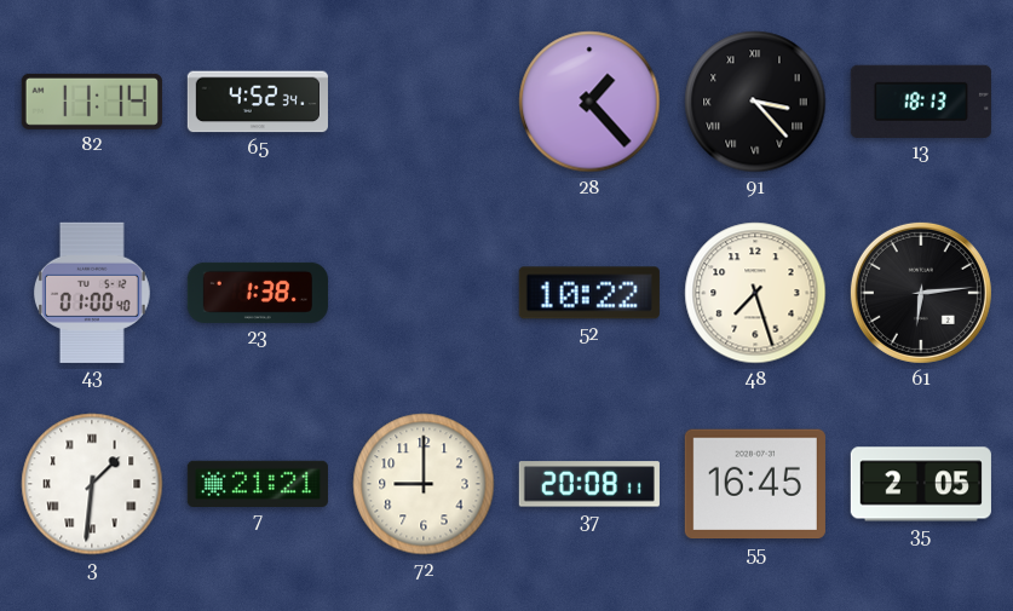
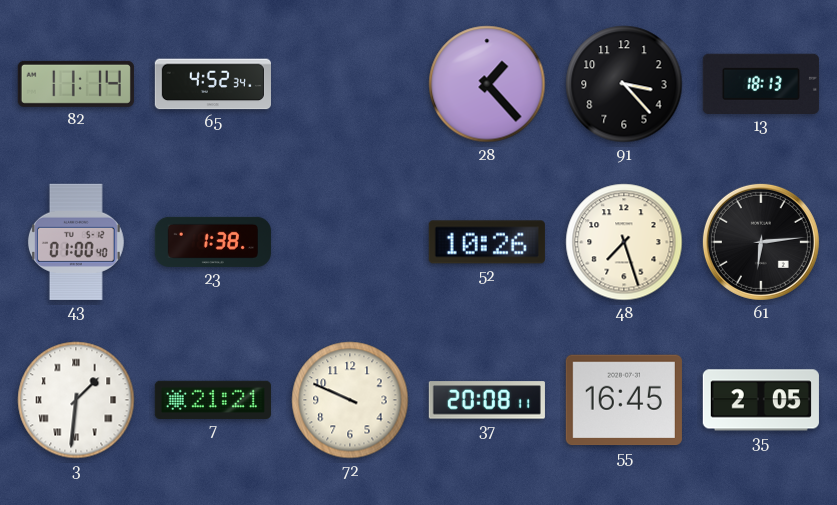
91 numerals: Roman -> Arabic (624, 84)
52: 10:22 -> 10:26 (487, 242)
72: 9:00 -> 9:49 (350, 400)
